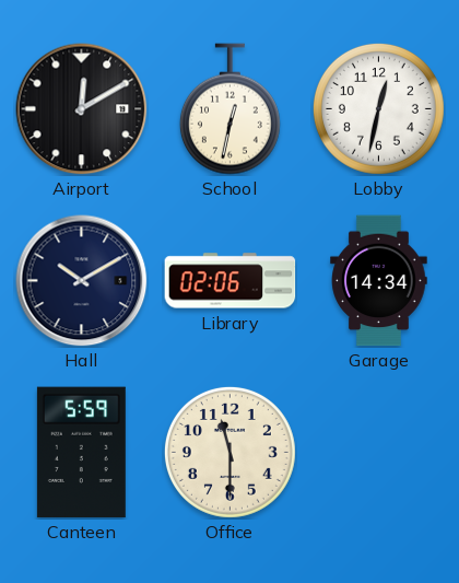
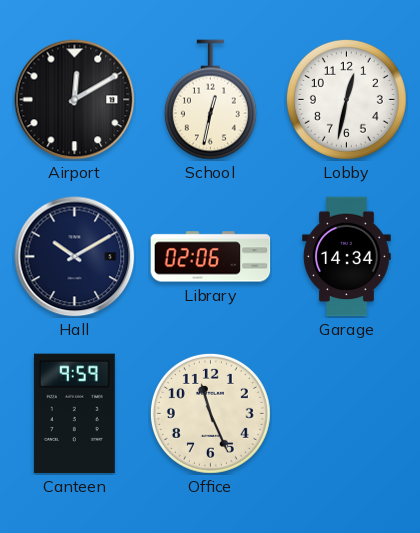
Canteen: 5:59 -> 9:59 (74, 414)
Office: 11:30 -> 11:26 (210, 413)
